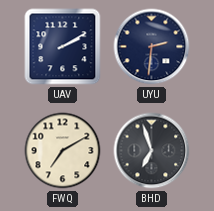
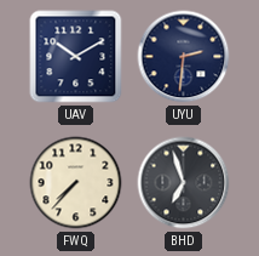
UAV: 2:10 -> 10:10 (76, 57)
FWQ: 7:10 -> 7:37 (76, 183)
